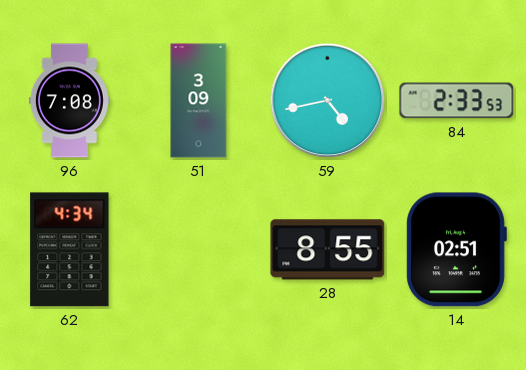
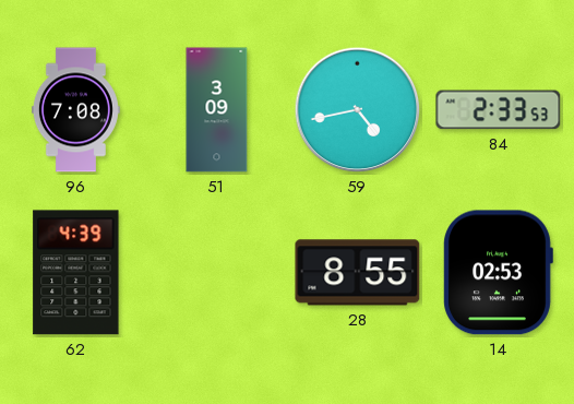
62: 4:34 -> 4:39 (76, 273)
14: 02:51 -> 02:53 (498, 273)
